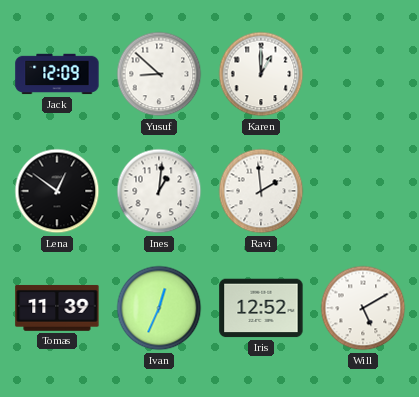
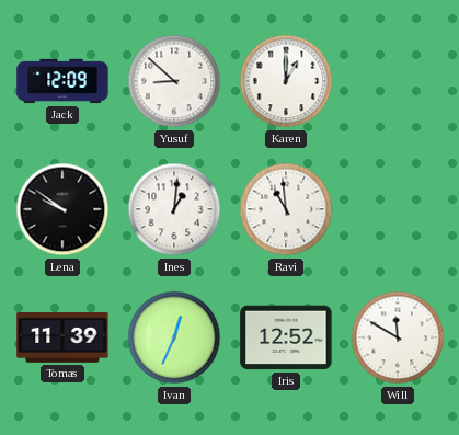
Lena: 12:51 -> 9:51 (62, 209)
Ravi: 1:59 -> 10:59 (286, 209)
Will: 5:10 -> 11:50 (398, 337)
